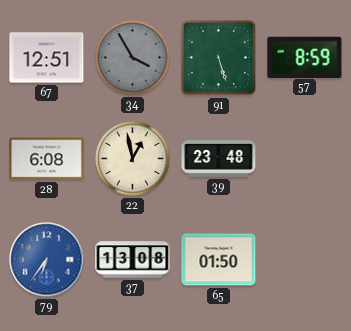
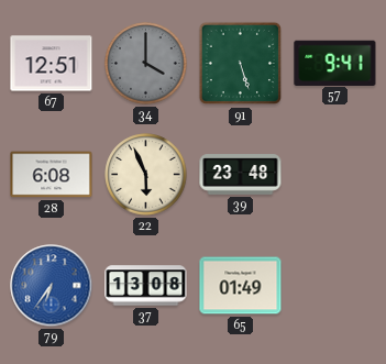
34: 3:55 -> 4:00 (146, 64)
57: 8:59 -> 9:41 (335, 63)
22: 12:58 -> 5:56 (146, 175)
65: 01:50 -> 01:49 (241, 286)
